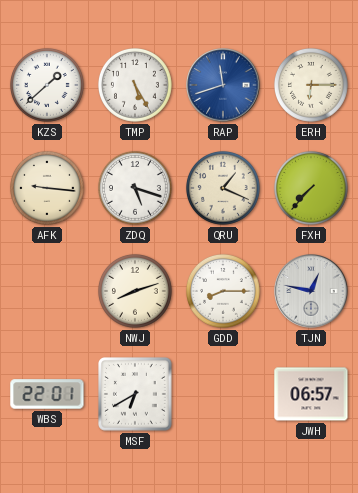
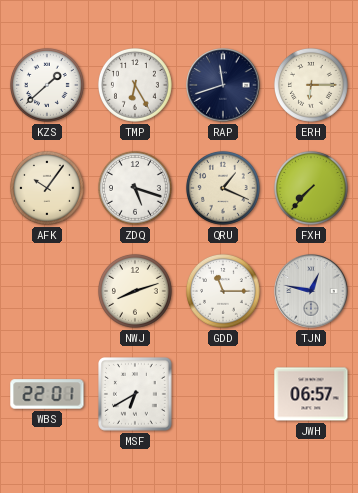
TMP: 5:25 -> 6:25 (135, 85)
RAP dial: blue -> navy (223, 85)
AFK: 9:16 -> 10:06 (47, 188)
GDD: 8:15 -> 11:15 (223, 291)
